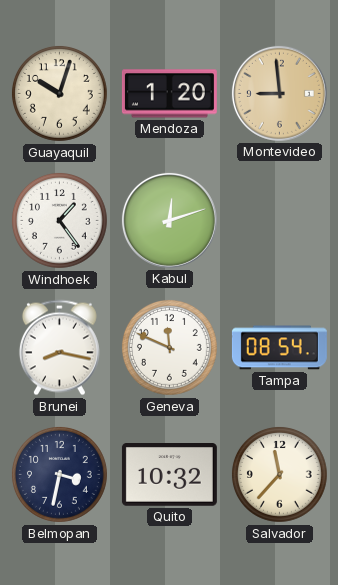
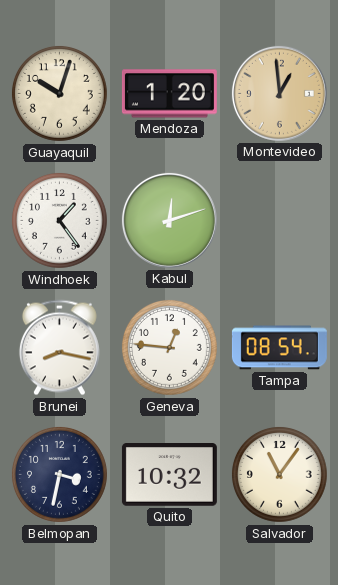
Montevideo: 8:59 -> 12:59 (279, 93)
Geneva: 11:49 -> 12:46 (170, 348)
Salvador: 11:37 -> 11:06 (280, 475)
